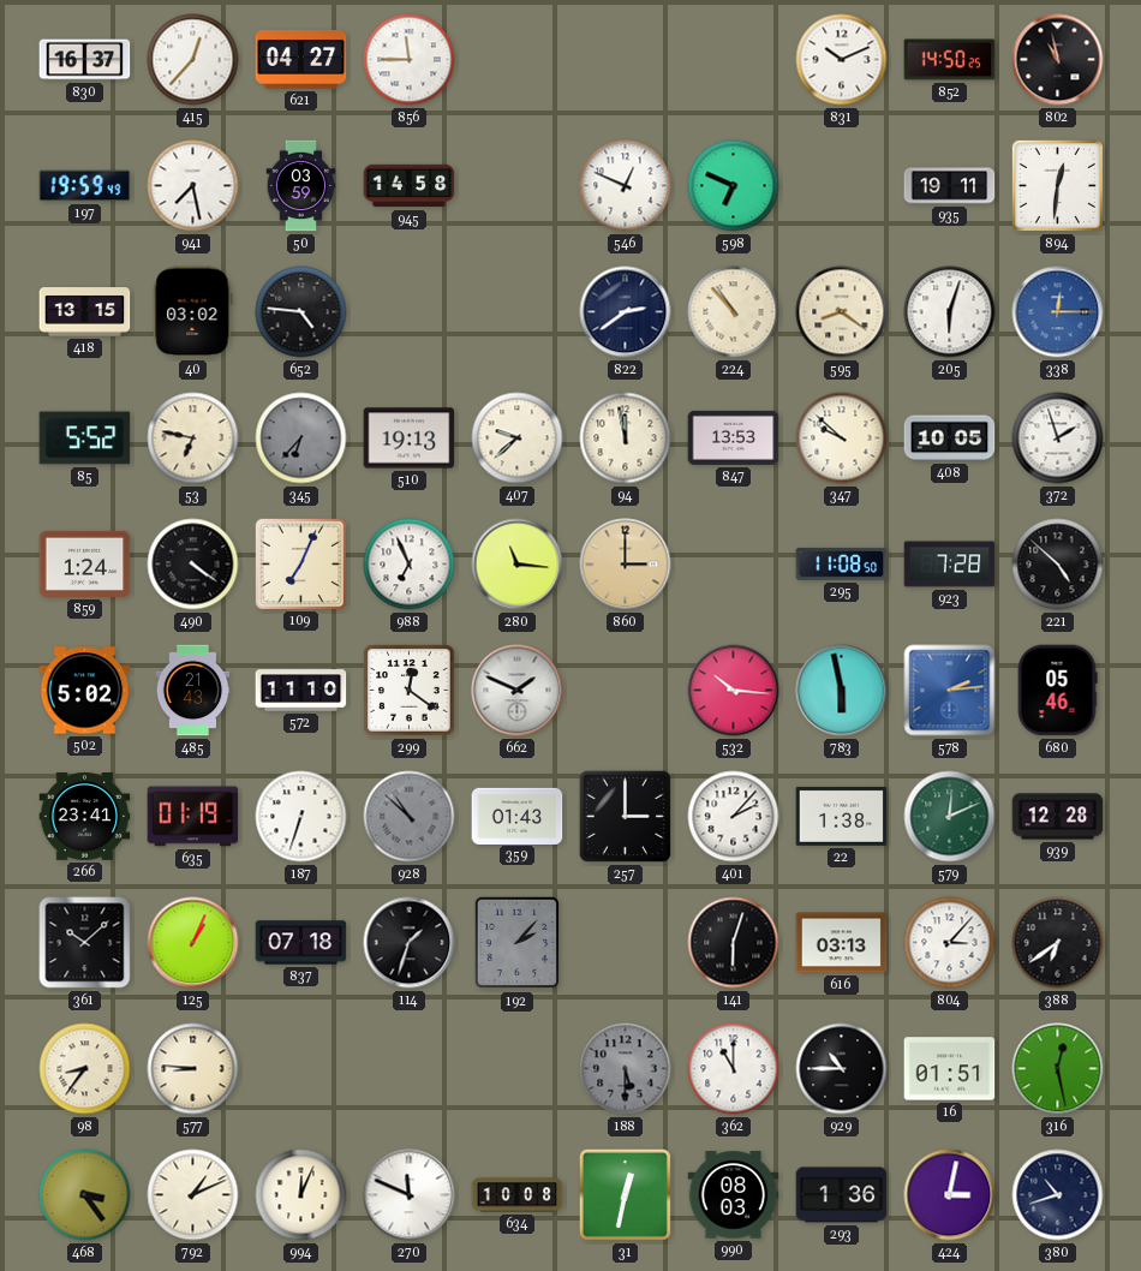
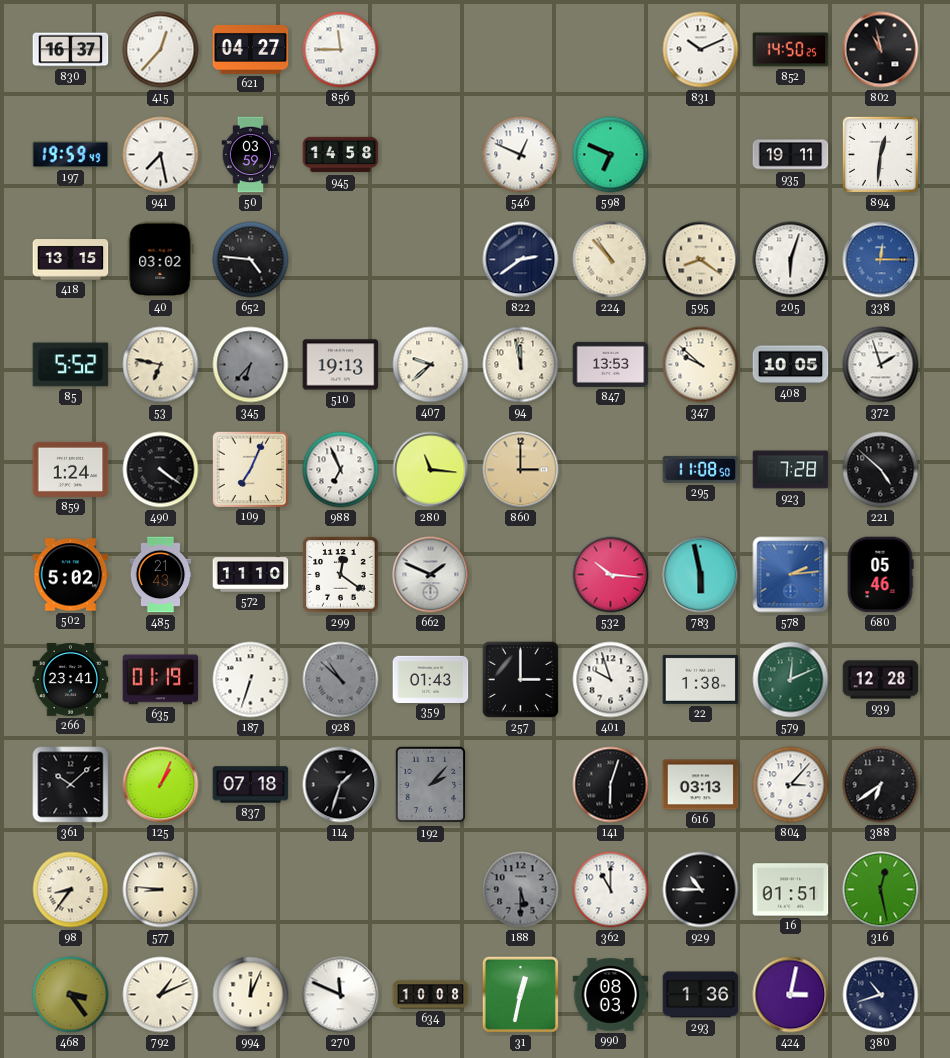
401: 2:07 -> 9:57 (611, 680)
